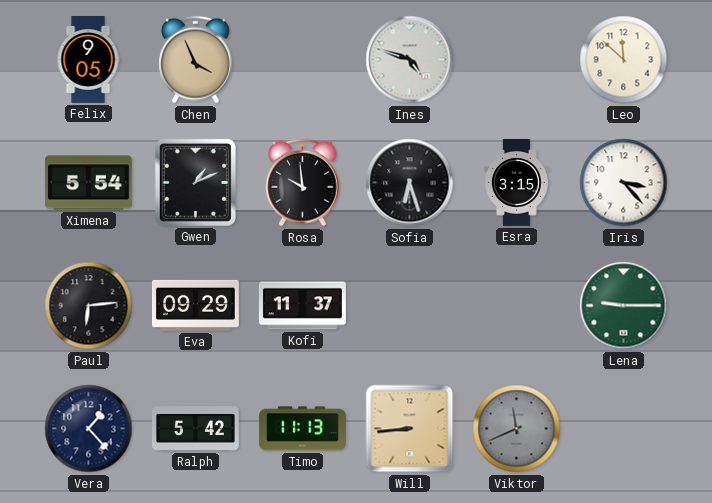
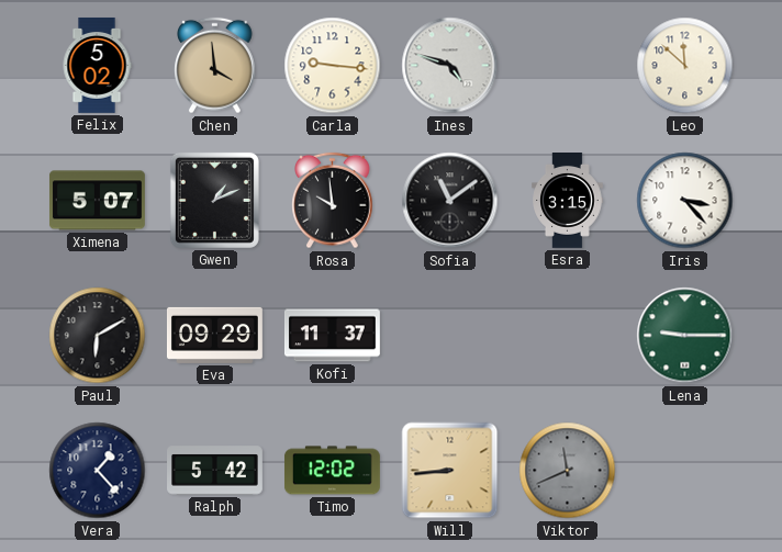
Felix: 9:05 -> 5:02 (97, 65)
Chen: 3:56 -> 3:59 (215, 66)
Carla: none -> 9:16 (333, 66)
Ximena: 5:54 -> 5:07 (97, 201)
Sofia: 6:27 -> 11:09 (450, 201)
Paul: 6:14 -> 6:10 (98, 336)
Timo: 11:13 -> 12:02 (332, 471)
